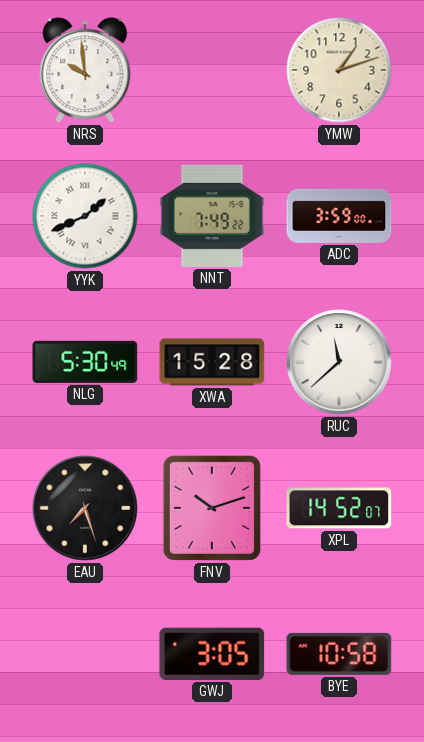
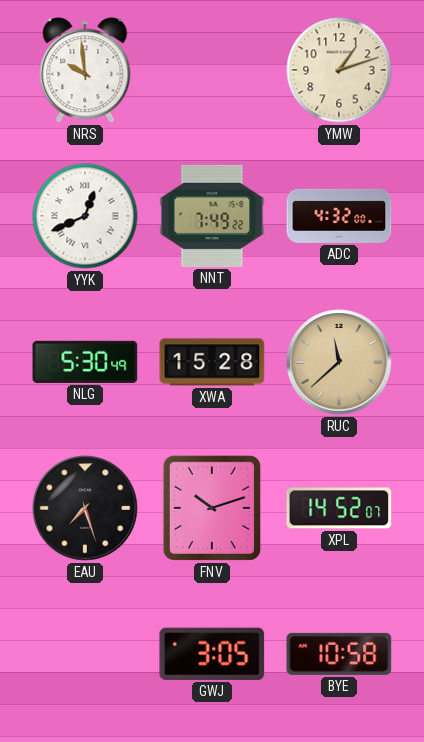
YYK: 1:41 -> 12:41 (85, 216)
ADC: 3:59 -> 4:32 (339, 216)
RUC dial: white -> champagne (339, 362)
